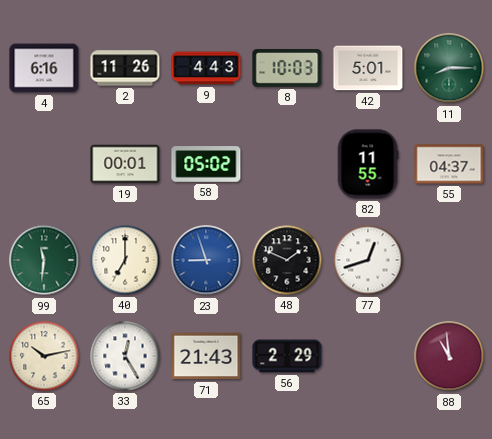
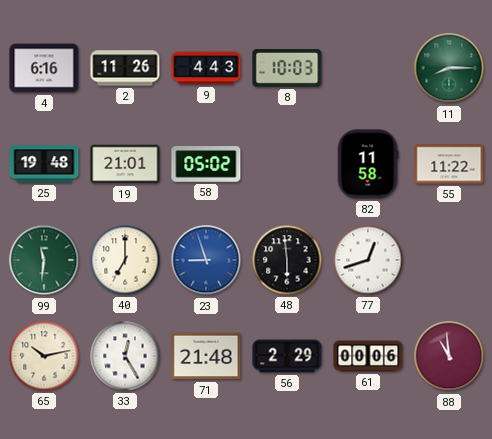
42: 5:01 -> none (368, 68)
25: none -> 19:48 (44, 164)
19: 00:01 -> 21:01 (125, 164)
82: 11:55 -> 11:58 (368, 164)
55: 04:37 -> 11:22 (449, 164)
48: 1:49 -> 5:59 (287, 260)
71: 21:43 -> 21:48 (206, 356)
61: none -> 00:06 (368, 356)
